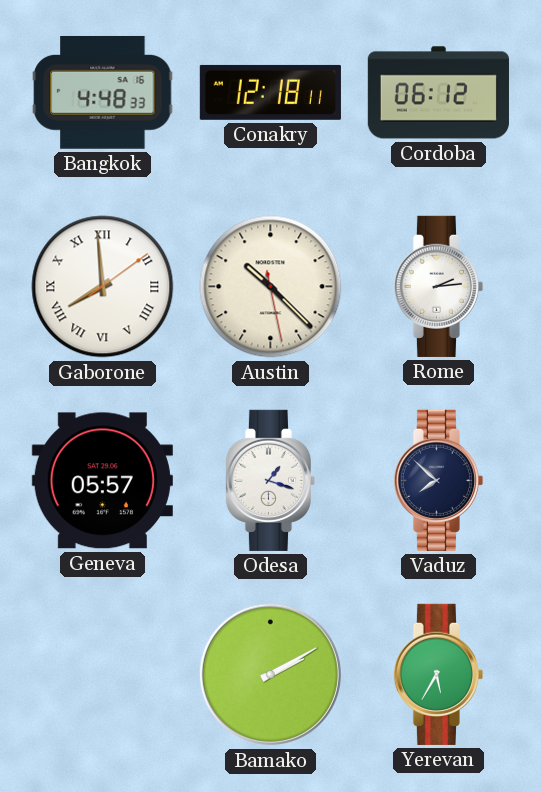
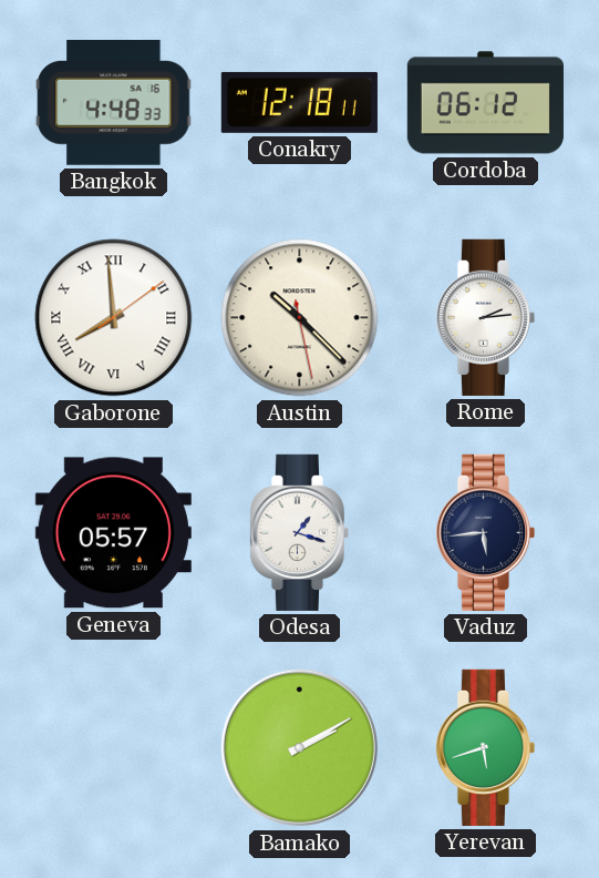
Vaduz: 7:52 -> 5:44 (485, 532)
Yerevan: 5:35 -> 5:42 (485, 747)
